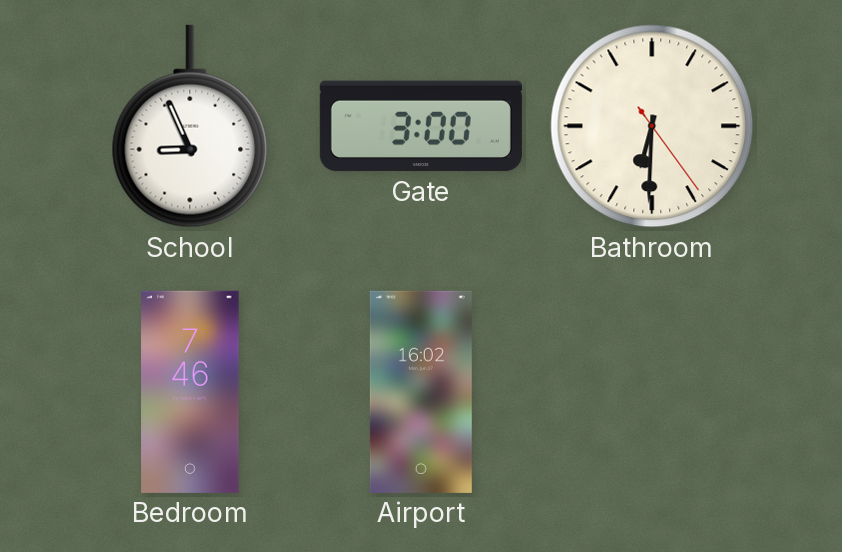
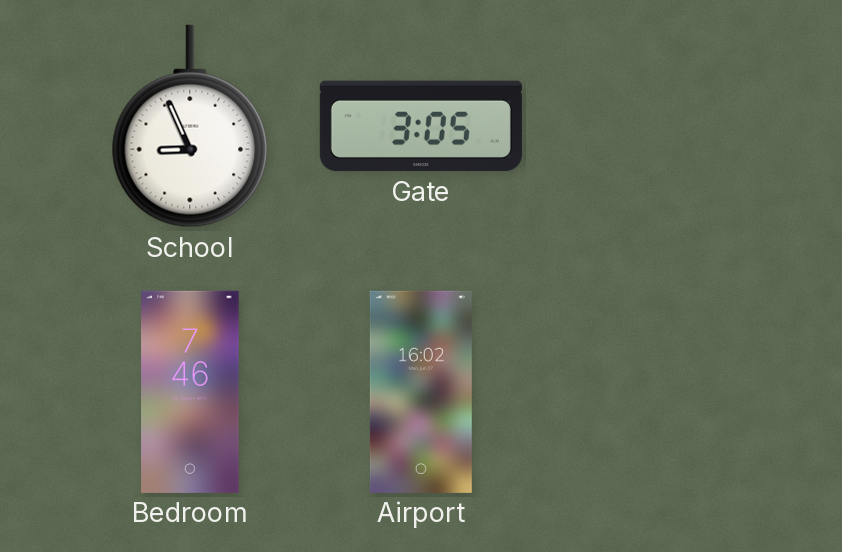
Gate: 3:00 -> 3:05 (421, 126)
Bathroom: 6:30 -> none (652, 126)
